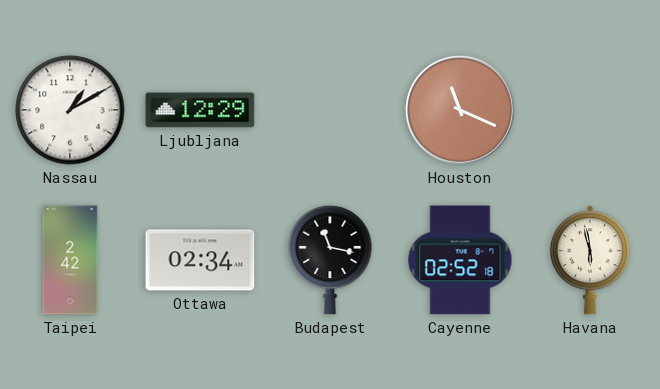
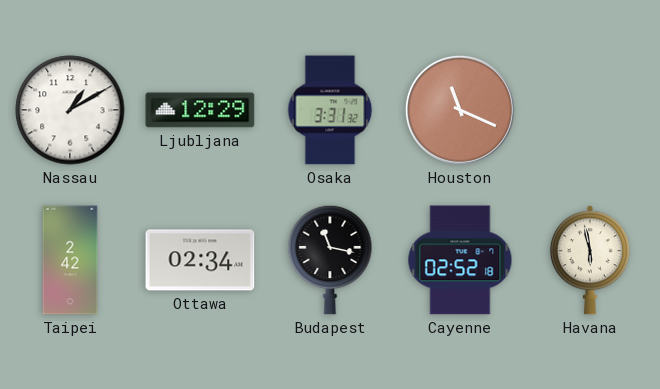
Osaka: none -> 3:31 (330, 110)
